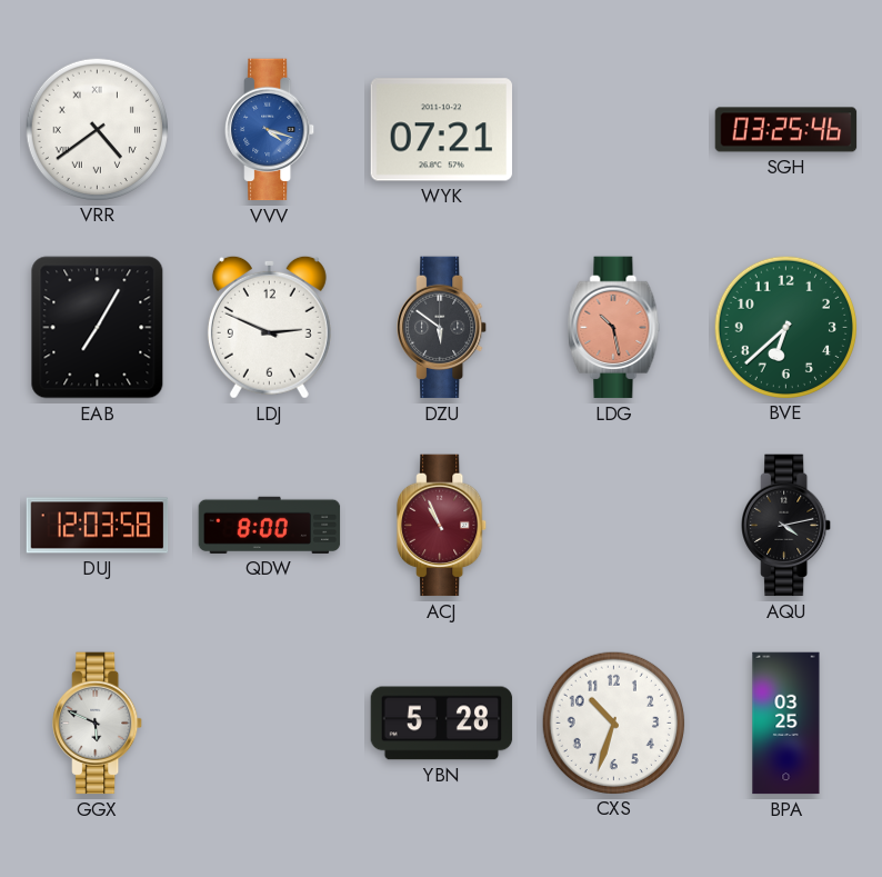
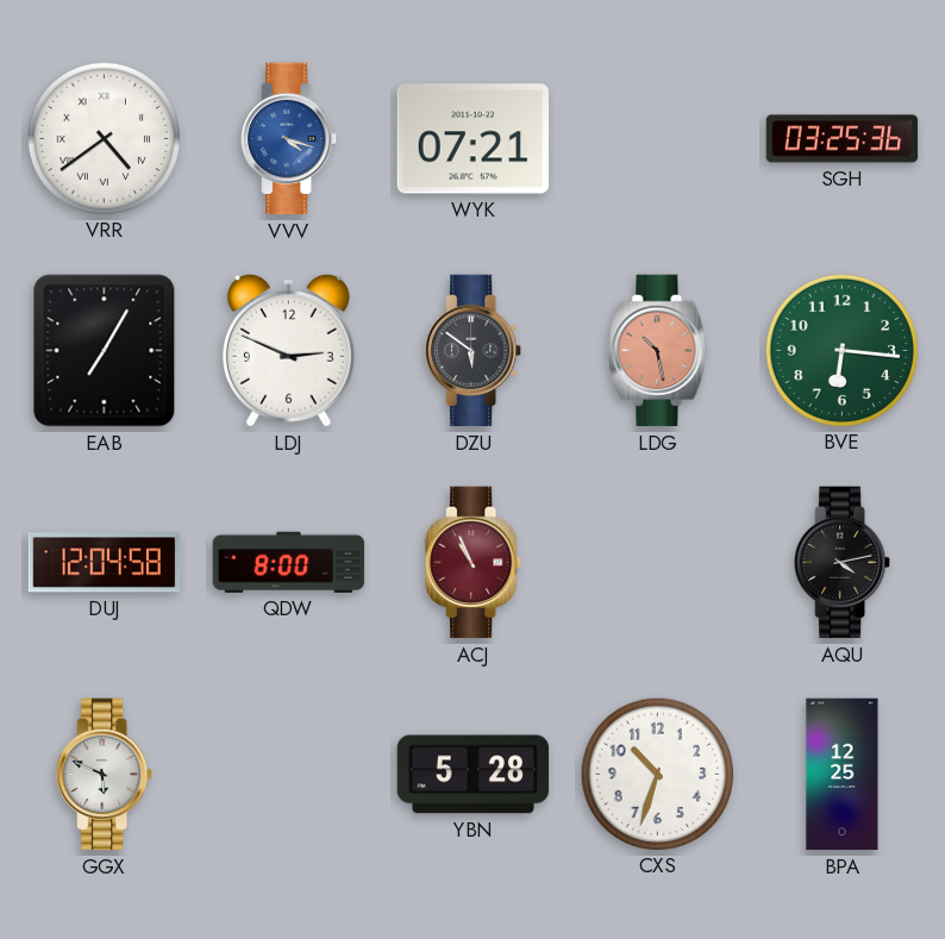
SGH: 03:25:46 -> 03:25:36 (843, 139)
BVE: 6:38 -> 6:16 (841, 350)
DUJ: 12:03 -> 12:04 (105, 563)
BPA: 03:25 -> 12:25 (843, 775)
